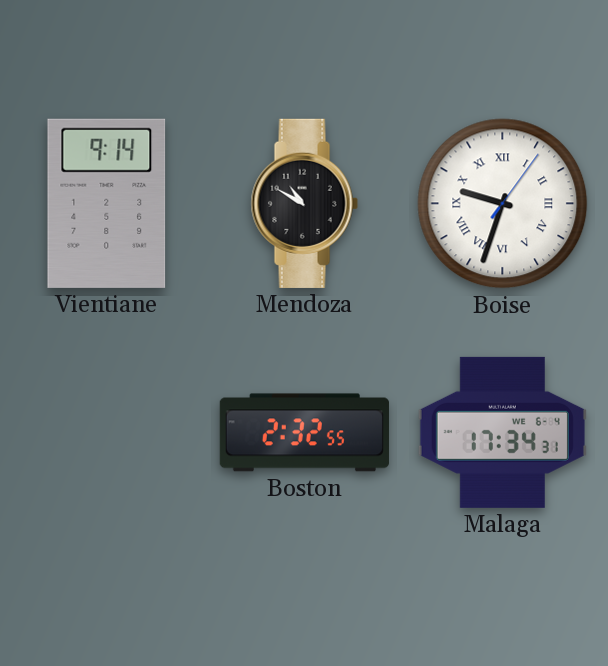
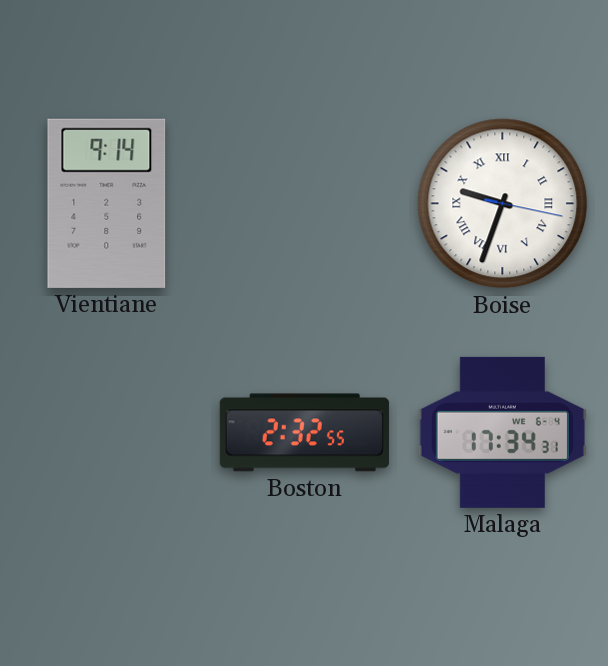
Mendoza: 10:50 -> none (304, 203)
Boise: 9:33:06 -> 9:33:17 (503, 204)
